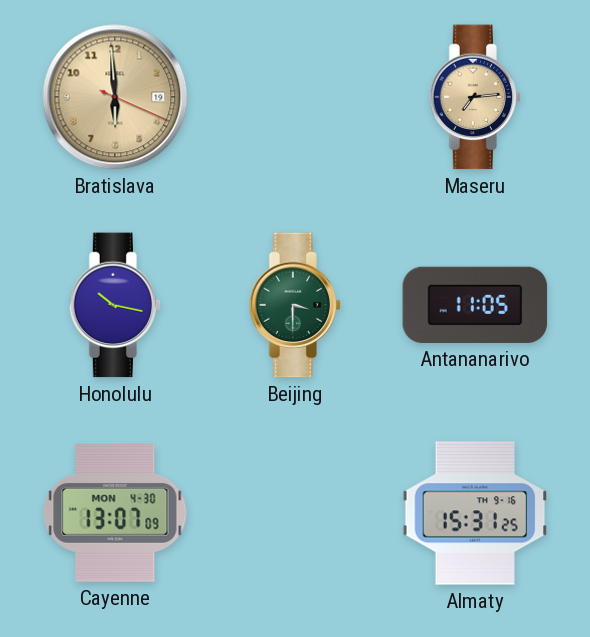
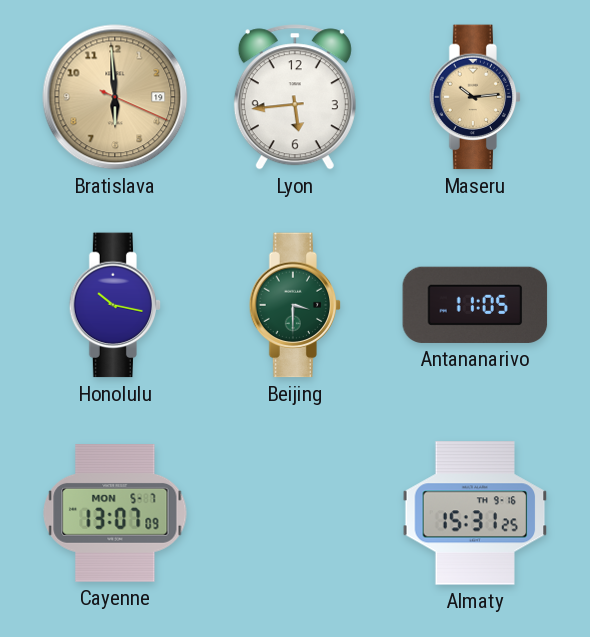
Lyon: none -> 5:44 (295, 97)
Maseru: 7:14 -> 10:14 (475, 97)
Cayenne date: MON 4-30 -> MON 5-7 (115, 513)
